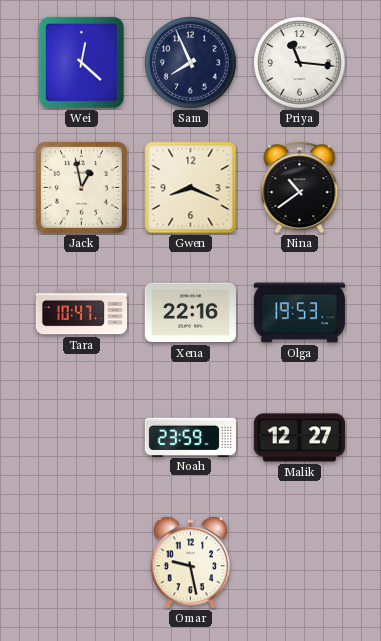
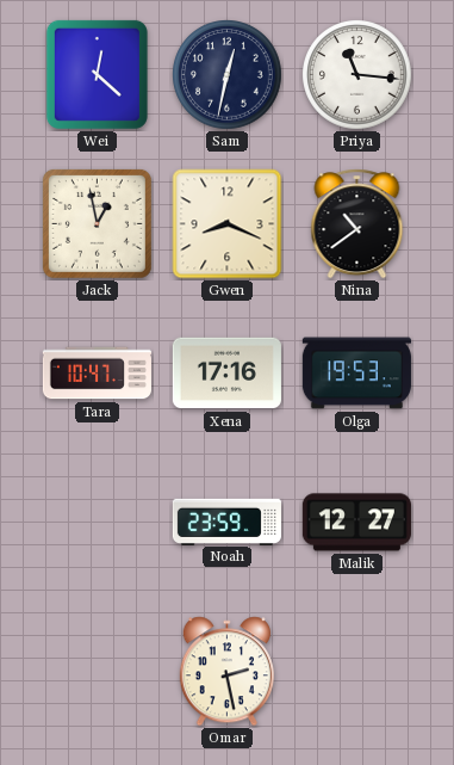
Sam: 7:56 -> 12:32 (228, 75)
Xena: 22:16 -> 17:16 (226, 374)
Omar: 9:28 -> 2:28 (226, 672)
